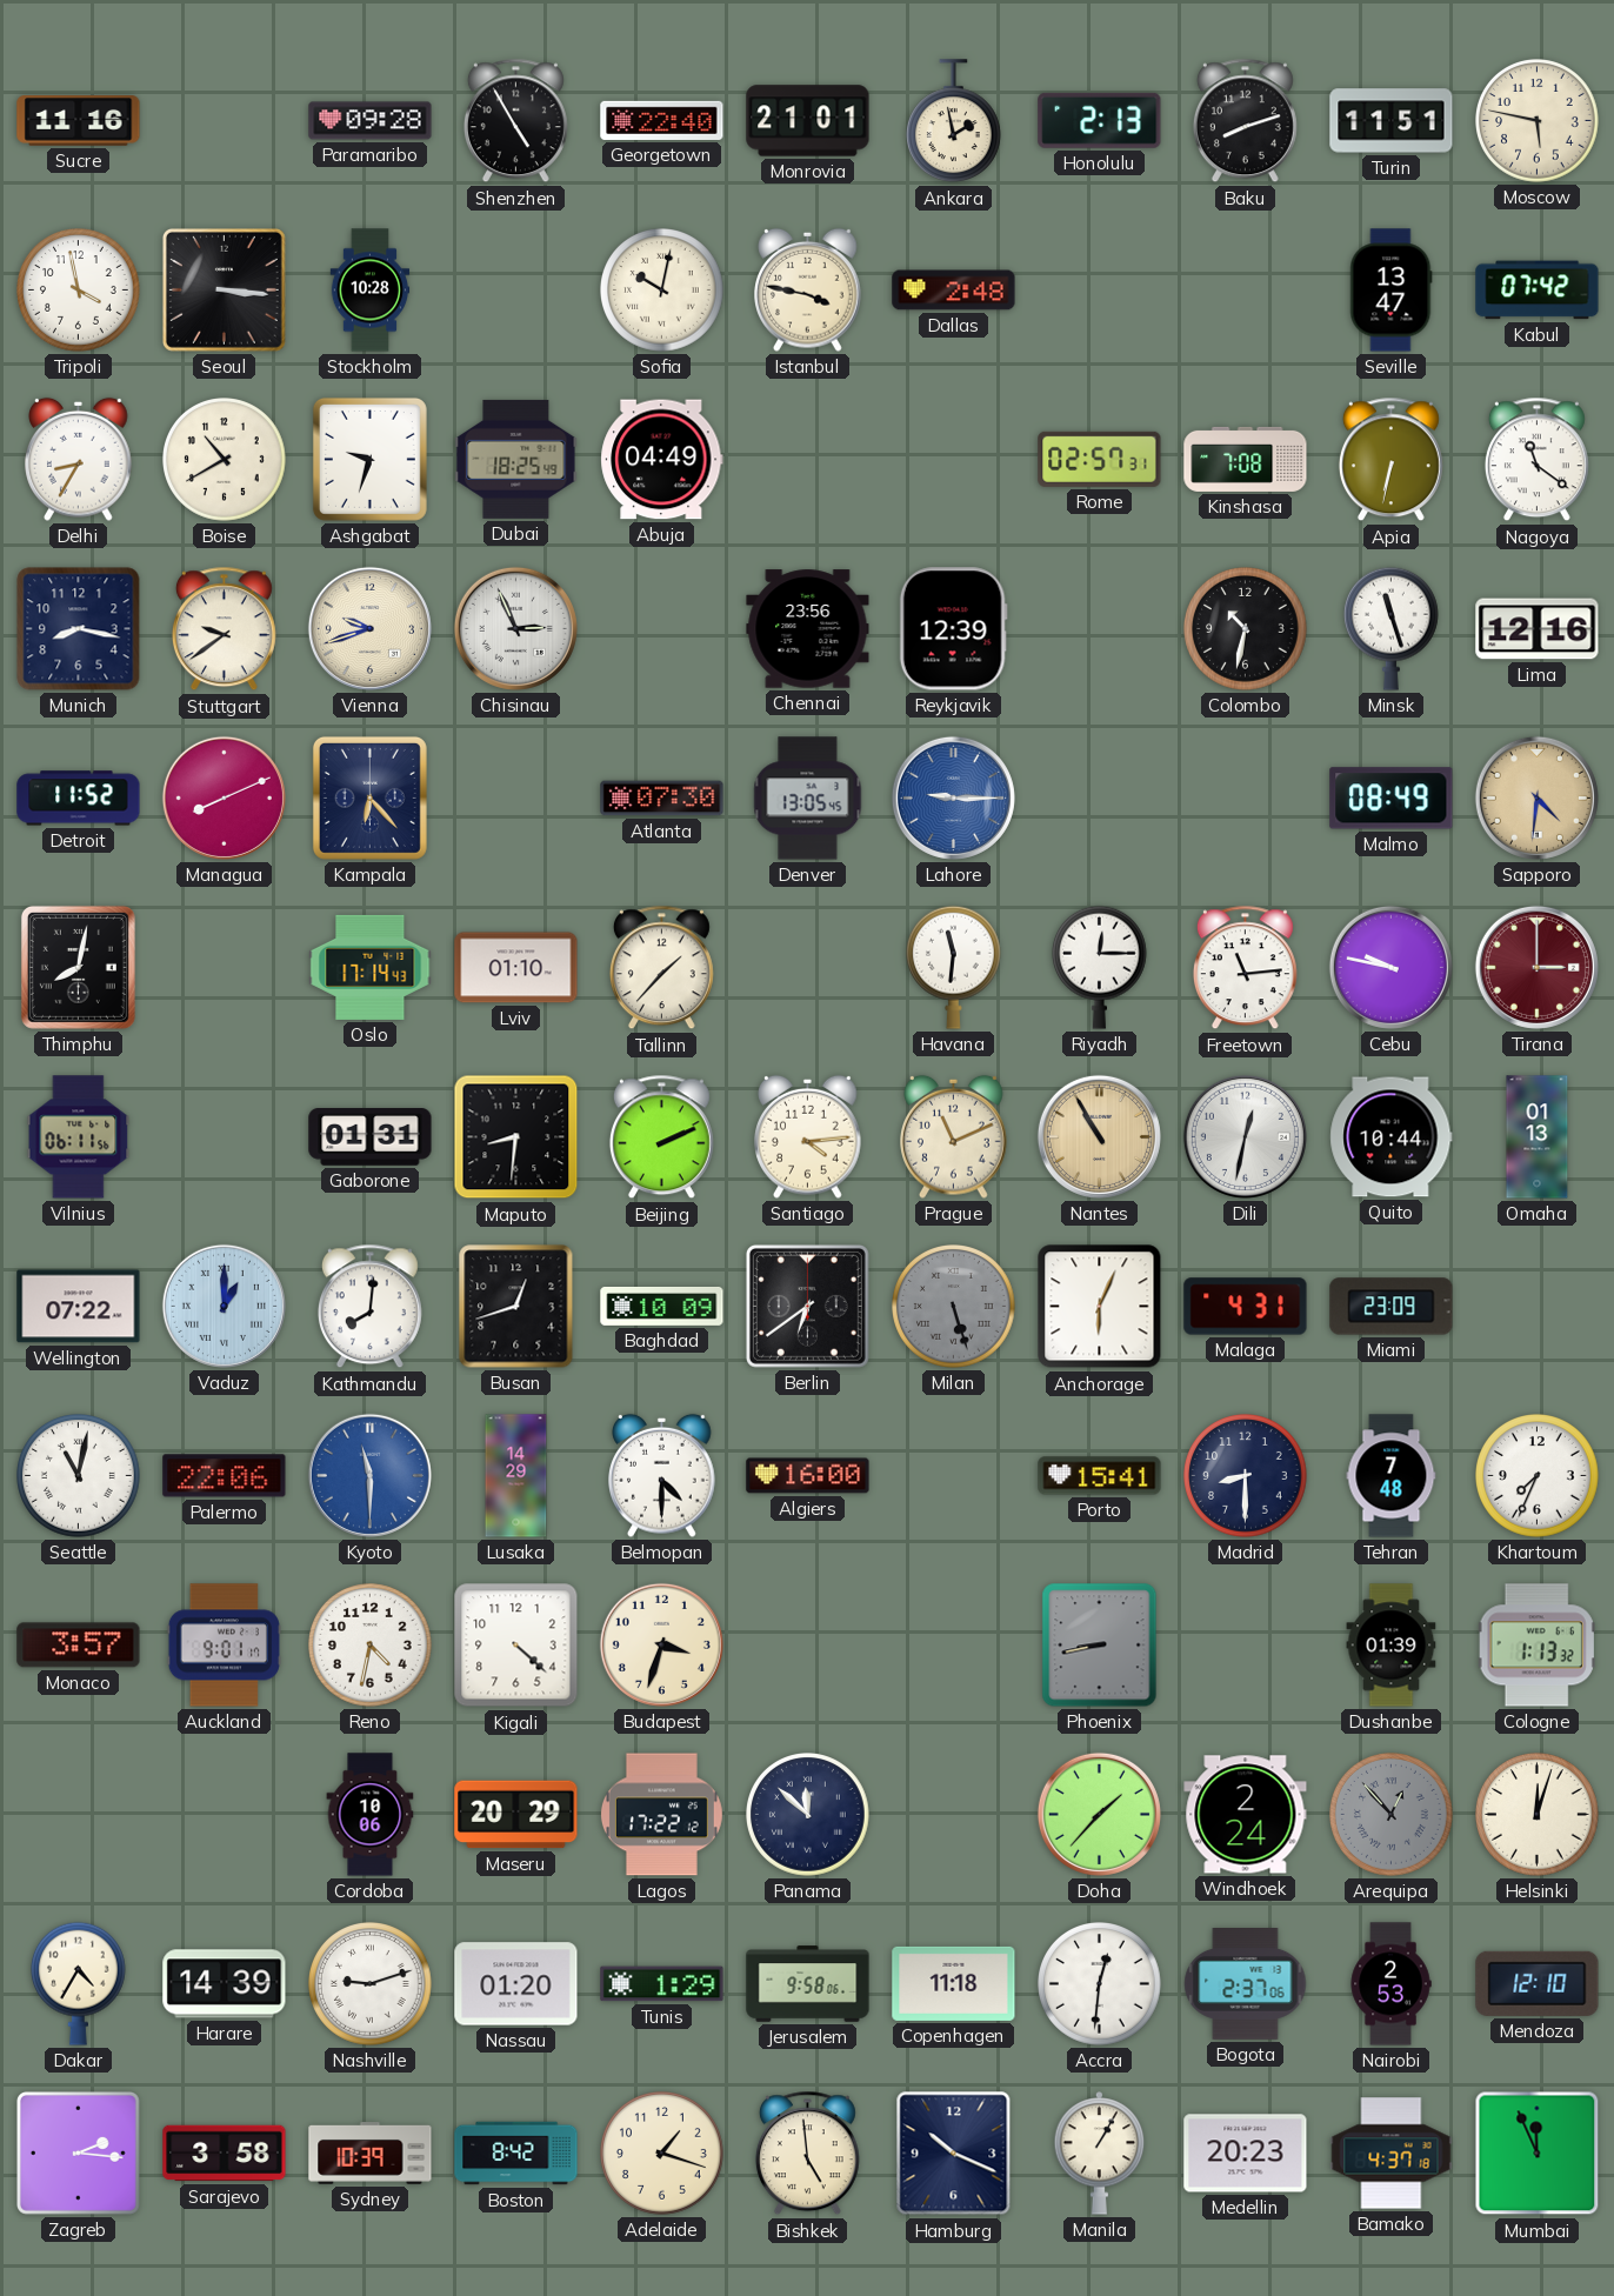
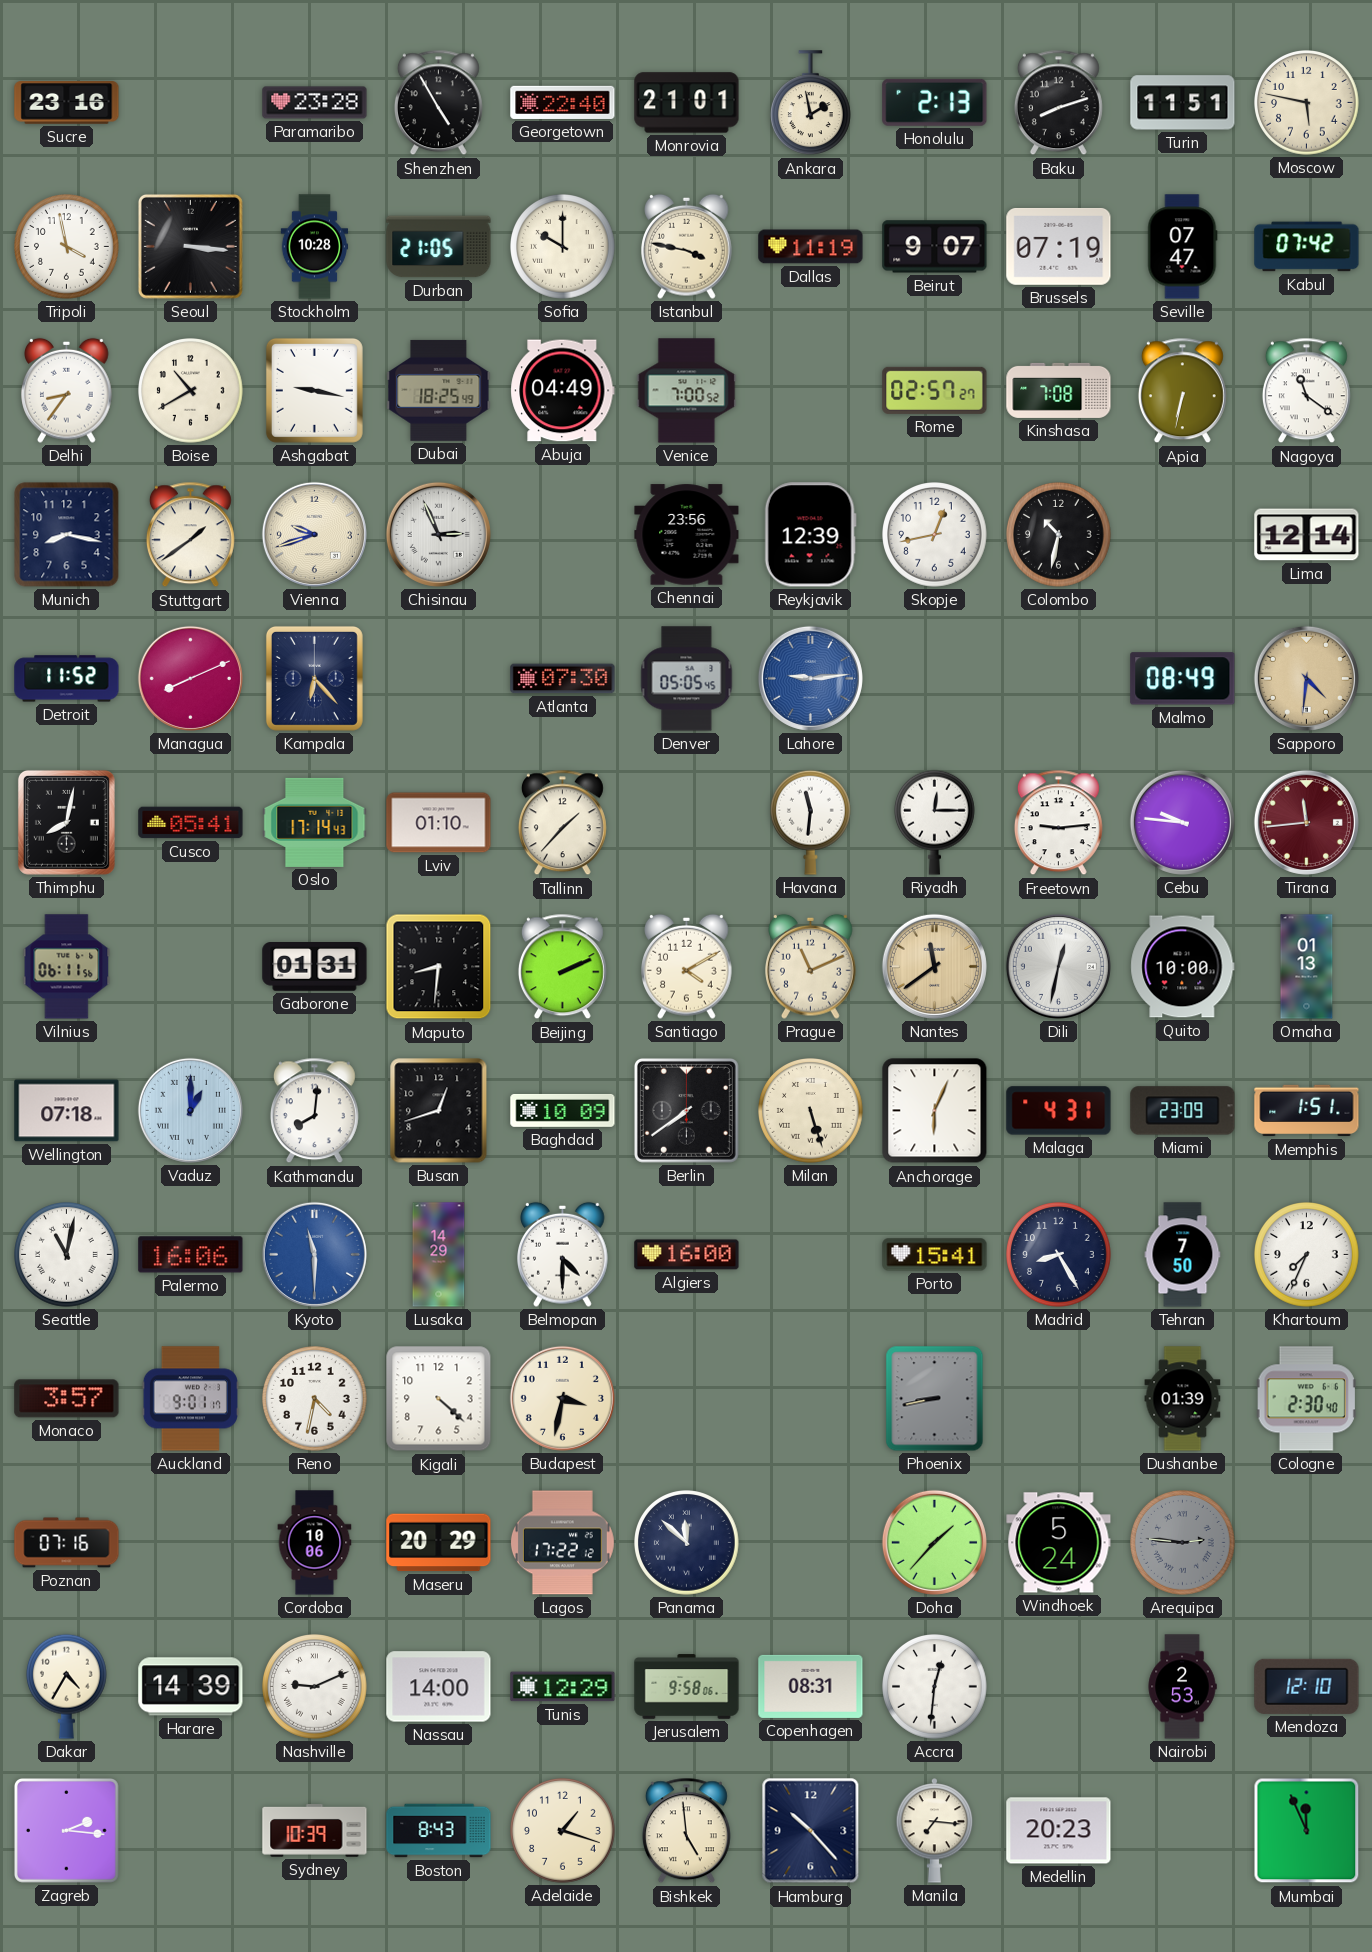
Sucre: 11:16 -> 23:16 (67, 103)
Paramaribo: 09:28 -> 23:28 (315, 103)
Durban: none -> 21:05 (439, 247)
Sofia: 10:02 -> 10:00 (563, 247)
Dallas: 2:48 -> 11:19 (811, 247)
Beirut: none -> 9:07 (935, 247)
Brussels: none -> 07:19 (1059, 246)
Seville: 13:47 -> 07:47 (1183, 247)
Delhi: 8:35 -> 8:36 (67, 390)
Ashgabat: 9:33 -> 9:17 (314, 390)
Venice: none -> 7:00 (687, 391)
Rome: 02:57:31 -> 02:57:27 (935, 390)
Stuttgart: 9:39 -> 1:39 (190, 535)
Skopje: none -> 12:43 (935, 535)
Minsk: 11:27 -> none (1392, 628)
Lima: 12:16 -> 12:14 (1307, 535)
Denver: 13:05 -> 05:05 (687, 679)
Lahore: 9:15 -> 9:14 (810, 678)
Cusco: none -> 05:41 (191, 823)
Freetown: 11:14 -> 9:14 (1058, 823)
Cebu: 9:47 -> 9:46 (1182, 822)
Tirana: 3:00 -> 11:44 (1306, 822)
Santiago: 4:14 -> 4:10 (687, 966)
Nantes: 10:55 -> 11:39 (934, 966)
Quito: 10:44 -> 10:00 (1183, 967)
Wellington: 07:22 -> 07:18 (67, 1111)
Berlin: 6:39 -> 7:39 (686, 1110)
Milan dial: grey -> cream (811, 1111)
Memphis: none -> 1:51 (1307, 1111)
Palermo: 22:06 -> 16:06 (191, 1255)
Madrid: 8:30 -> 8:25 (1059, 1255)
Tehran: 7:48 -> 7:50 (1183, 1255)
Budapest: 3:33 -> 3:32 (562, 1398)
Cologne: 1:13 -> 2:30 (1306, 1399)
Poznan: none -> 07:16 (67, 1543)
Windhoek: 2:24 -> 5:24 (1059, 1543)
Arequipa: 12:53 -> 2:46 (1183, 1543)
Helsinki: 12:03 -> none (1538, 1815)
Nashville: 9:12 -> 9:11 (315, 1687)
Nassau: 01:20 -> 14:00 (439, 1687)
Tunis: 1:29 -> 12:29 (563, 1687)
Copenhagen: 11:18 -> 08:31 (811, 1686)
Bogota: 2:37 -> none (1246, 1984)
Sarajevo: 3:58 -> none (225, 2154)
Boston: 8:42 -> 8:43 (439, 1831)
Hamburg: 10:19 -> 10:23 (811, 1831)
Manila: 1:05 -> 7:16 (935, 1831)
Bamako: 4:37 -> none (1392, 2154)
